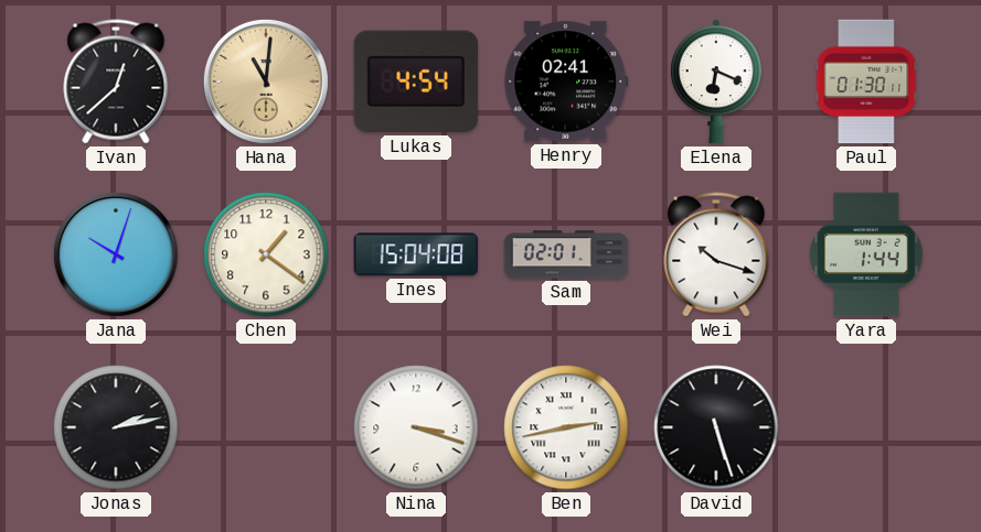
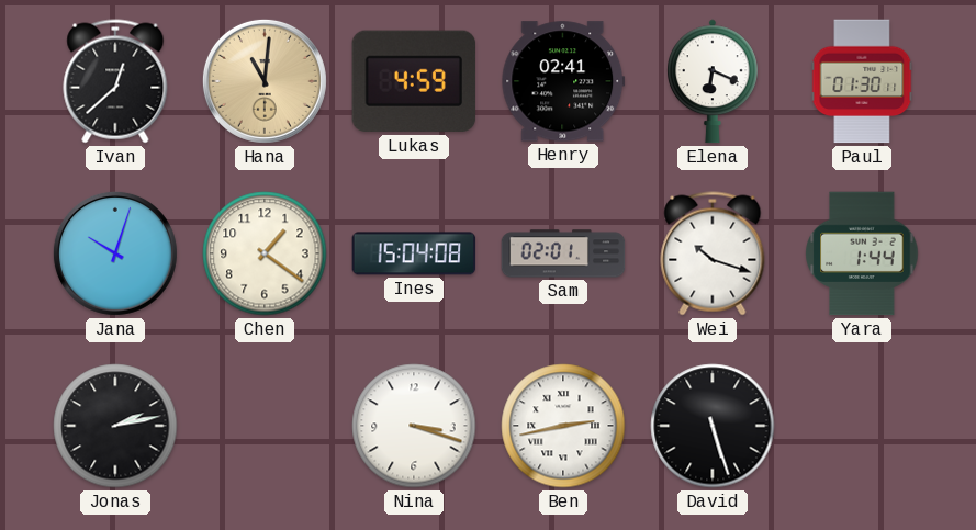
Lukas: 4:54 -> 4:59 (414, 81)
